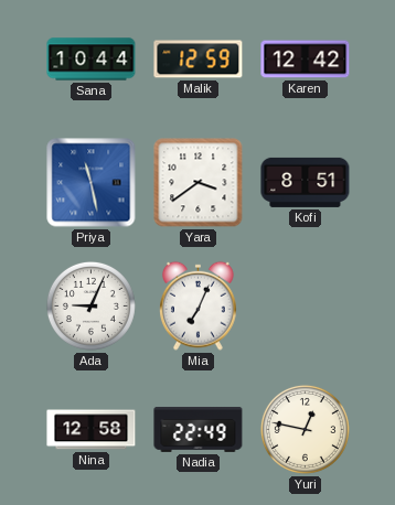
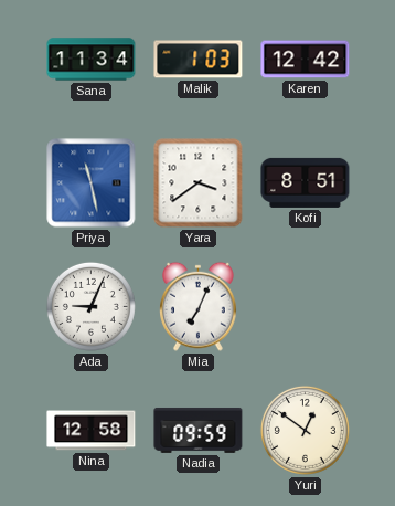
Sana: 10:44 -> 11:34 (92, 60)
Malik: 12:59 -> 1:03 (199, 60)
Nadia: 22:49 -> 09:59 (199, 430)
Yuri: 12:47 -> 12:51 (305, 430)
